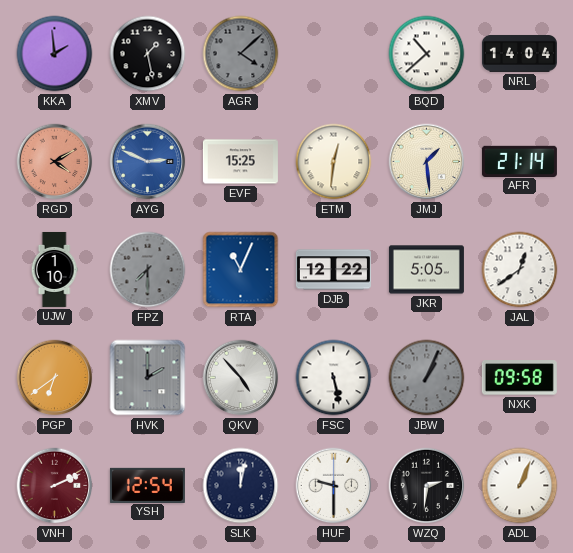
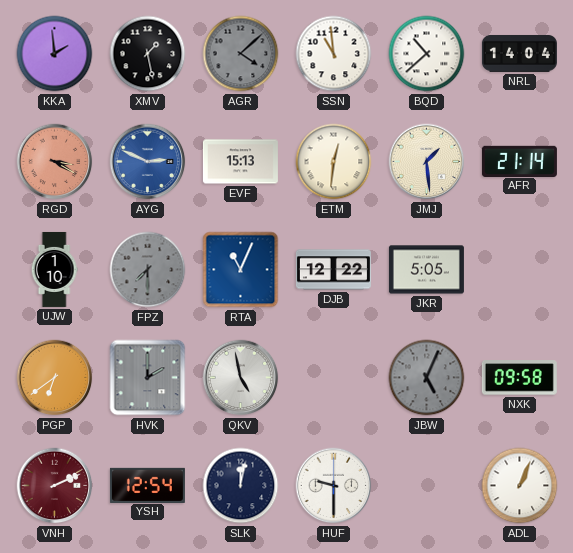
SSN: none -> 10:59 (334, 54)
RGD: 4:10 -> 3:20 (55, 162)
EVF: 15:25 -> 15:13 (240, 162)
JAL: 12:39 -> none (520, 270)
QKV: 4:53 -> 4:58 (241, 378)
FSC: 5:28 -> none (334, 378)
JBW: 1:04 -> 5:04 (427, 378)
WZQ: 2:31 -> none (427, 486)
